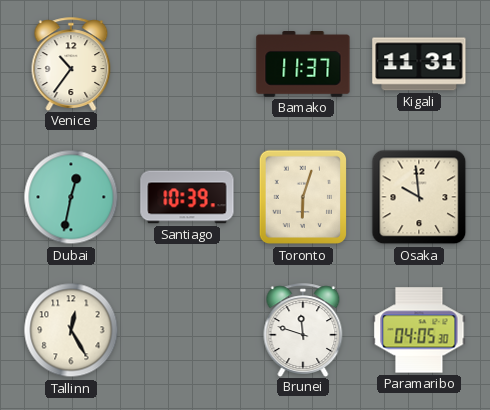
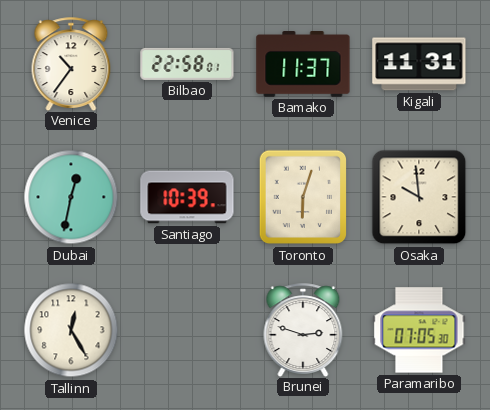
Bilbao: none -> 22:58 (187, 64)
Brunei: 11:48 -> 2:48 (303, 330)
Paramaribo: 04:05 -> 07:05 (419, 330)
